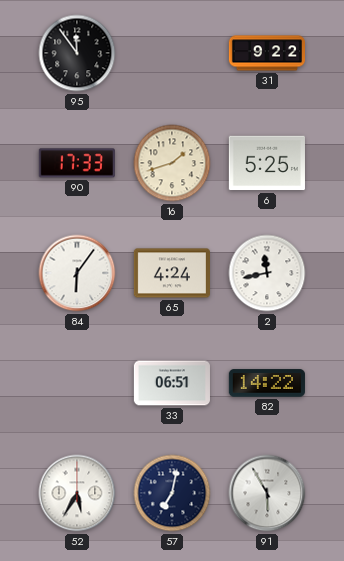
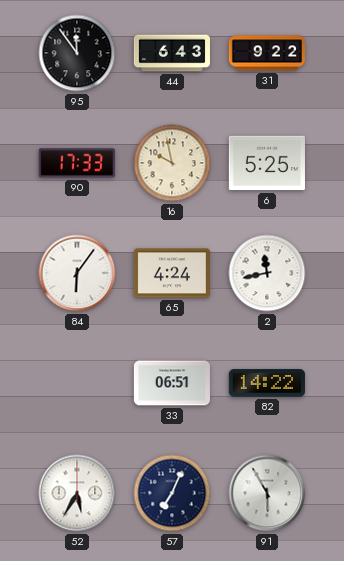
44: none -> 6:43 (172, 53)
16: 1:42 -> 9:58 (172, 163)
57: 7:02 -> 7:04 (172, 493)
